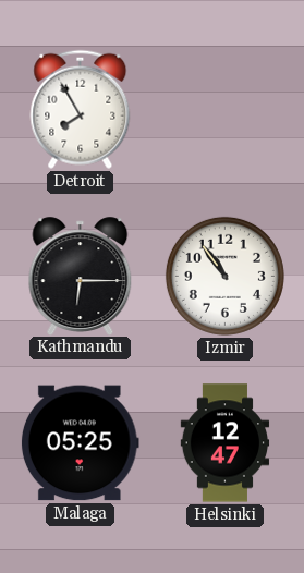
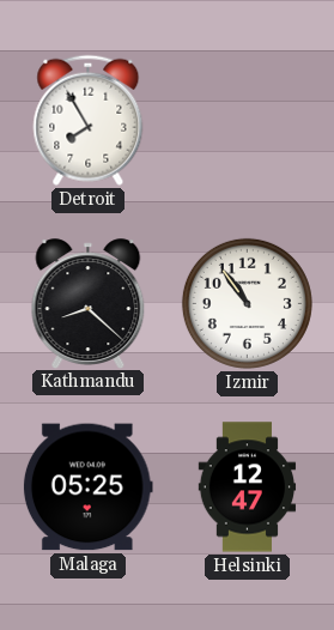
Kathmandu: 6:15 -> 8:22 (89, 303)
